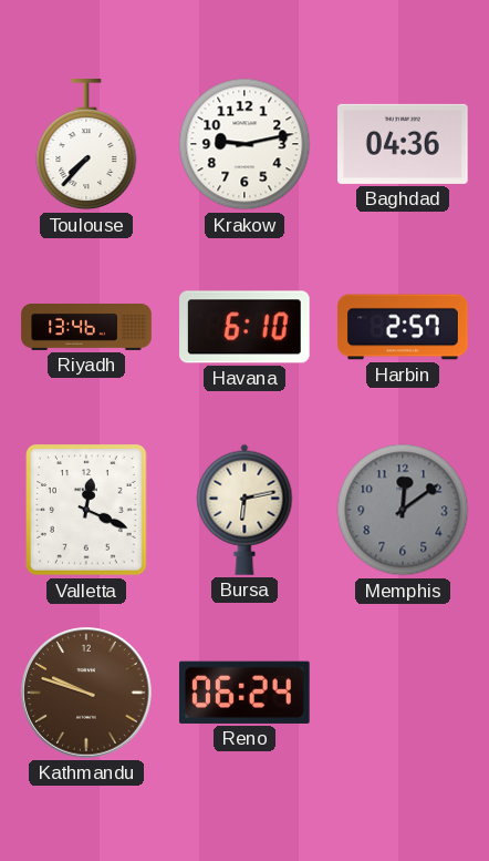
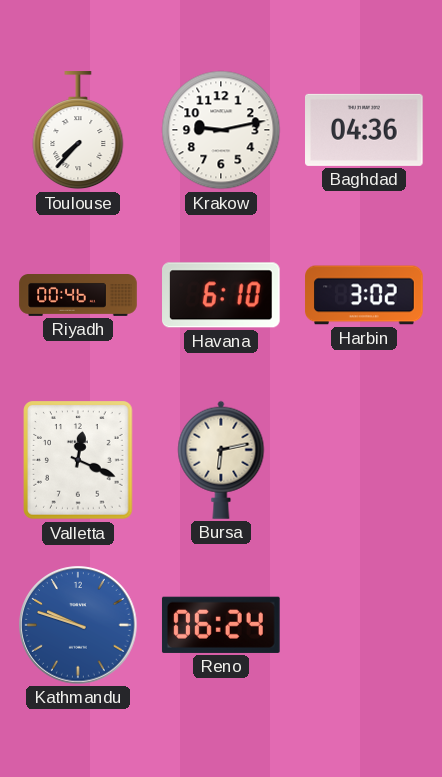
Riyadh: 13:46 -> 00:46 (78, 296)
Harbin: 2:57 -> 3:02 (364, 295)
Memphis: 12:09 -> none (403, 510)
Kathmandu dial: brown -> blue (78, 625)
